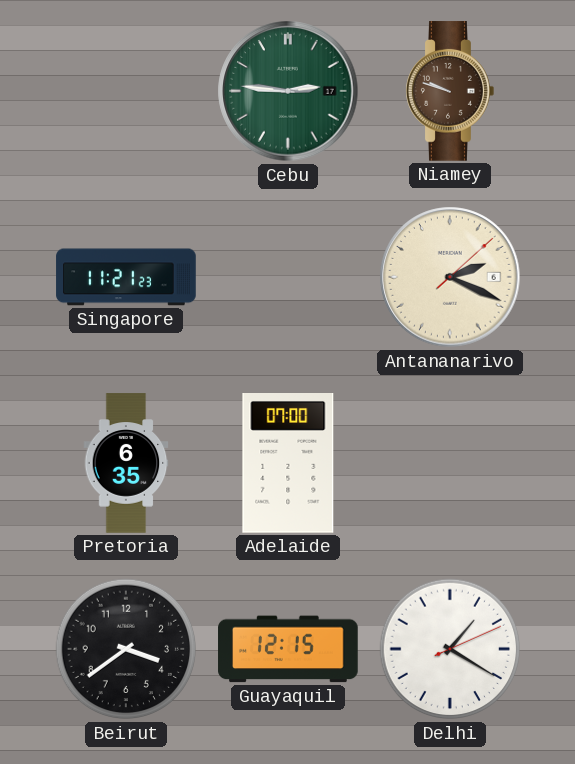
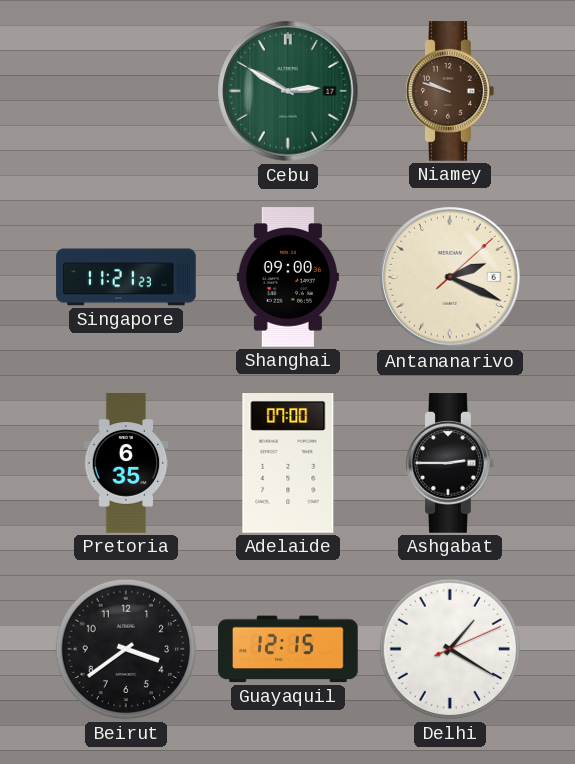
Cebu: 2:46 -> 2:50 (288, 91)
Shanghai: none -> 09:00 (288, 277)
Ashgabat: none -> 2:45 (450, 463)
